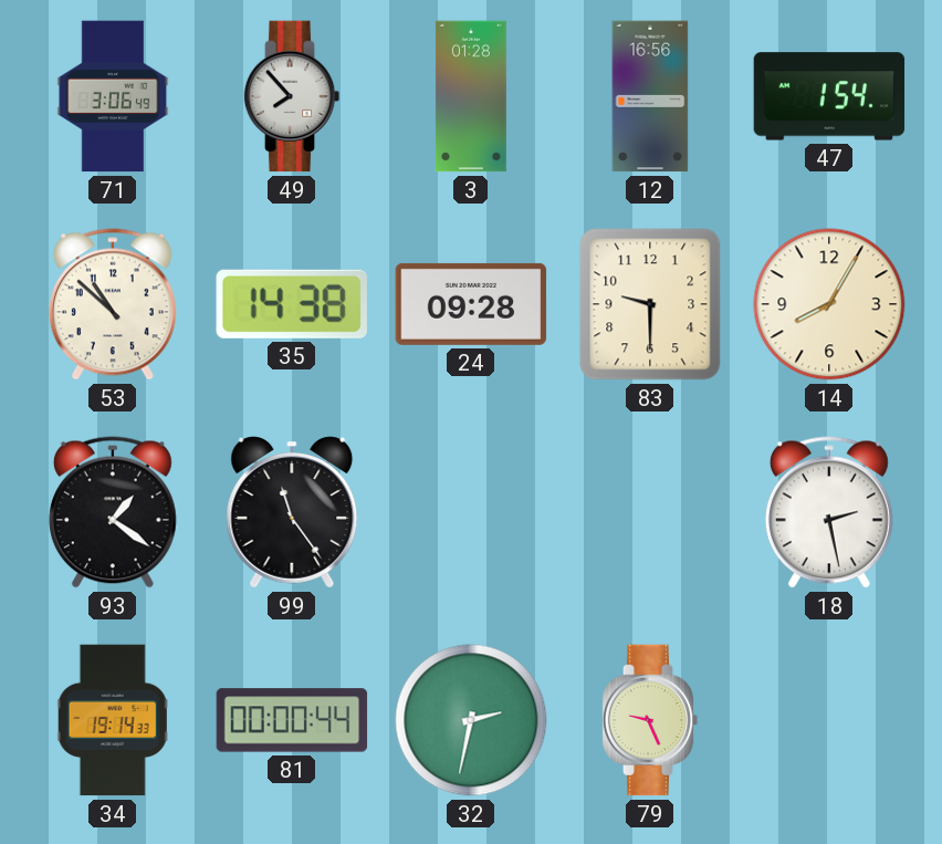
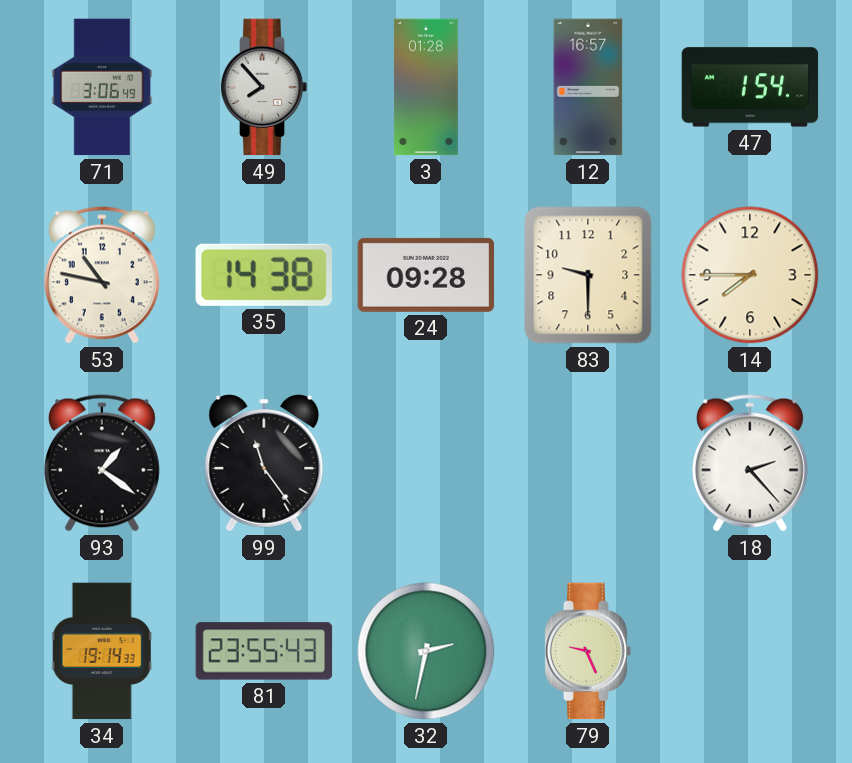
12: 16:56 -> 16:57 (588, 87)
53: 10:52 -> 10:47 (102, 275)
14: 8:05 -> 7:45 (750, 275)
18: 2:28 -> 2:23 (750, 463)
81: 00:00 -> 23:55 (264, 651)
